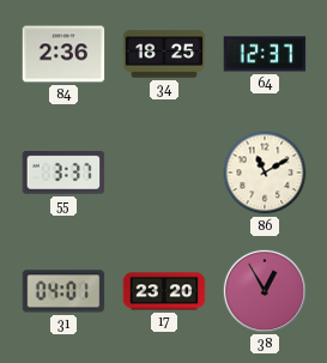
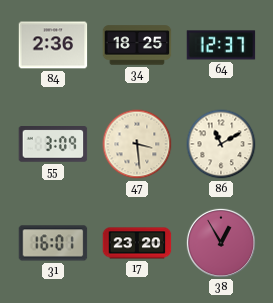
55: 3:37 -> 3:09 (53, 144)
47: none -> 3:29 (137, 144)
31: 04:01 -> 16:01 (53, 243)
